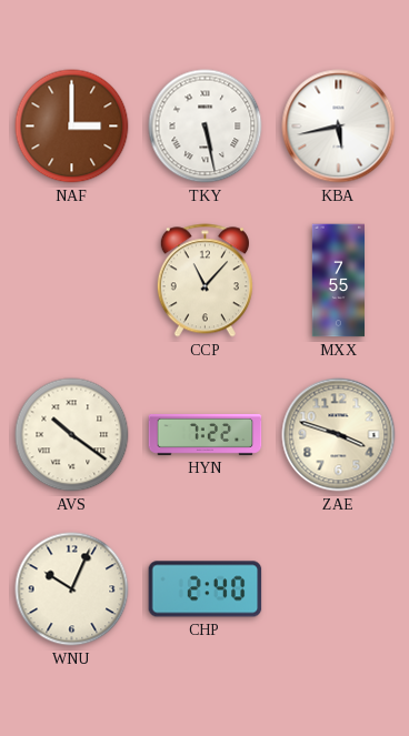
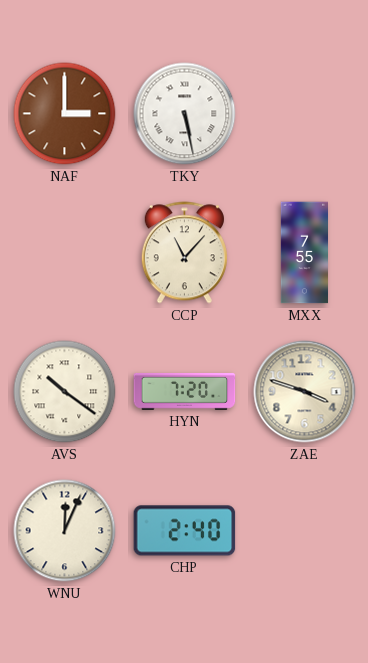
KBA: 5:43 -> none (339, 127)
HYN: 7:22 -> 7:20 (185, 391)
WNU: 10:04 -> 12:04 (65, 531)
